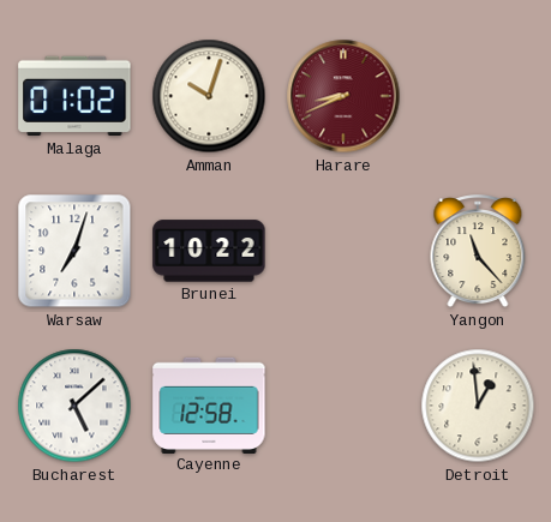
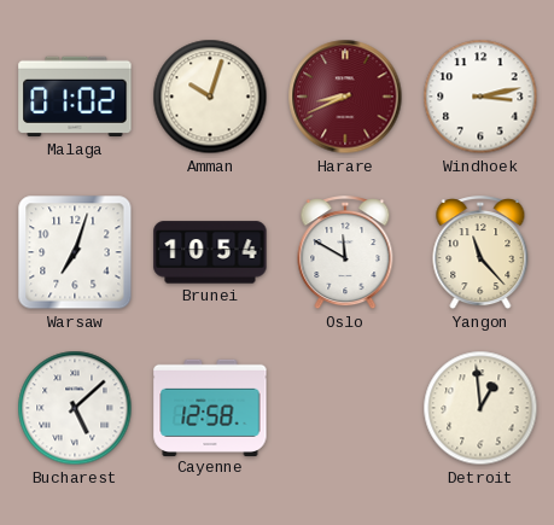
Windhoek: none -> 3:13 (480, 97)
Brunei: 10:22 -> 10:54 (210, 252)
Oslo: none -> 11:50 (345, 253)
